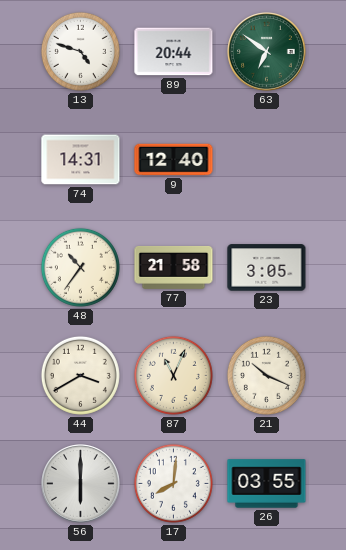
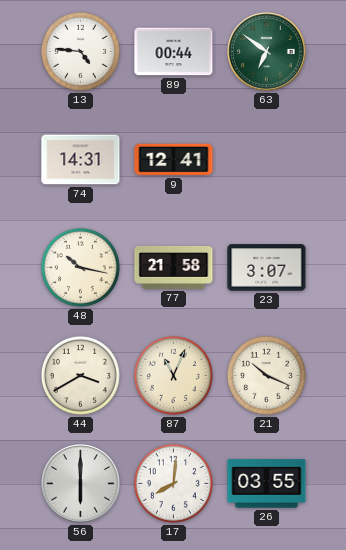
13: 4:48 -> 4:46 (80, 51)
89: 20:44 -> 00:44 (174, 52)
9: 12:40 -> 12:41 (174, 160)
48: 10:36 -> 10:17 (80, 267)
23: 3:05 -> 3:07 (267, 268)
